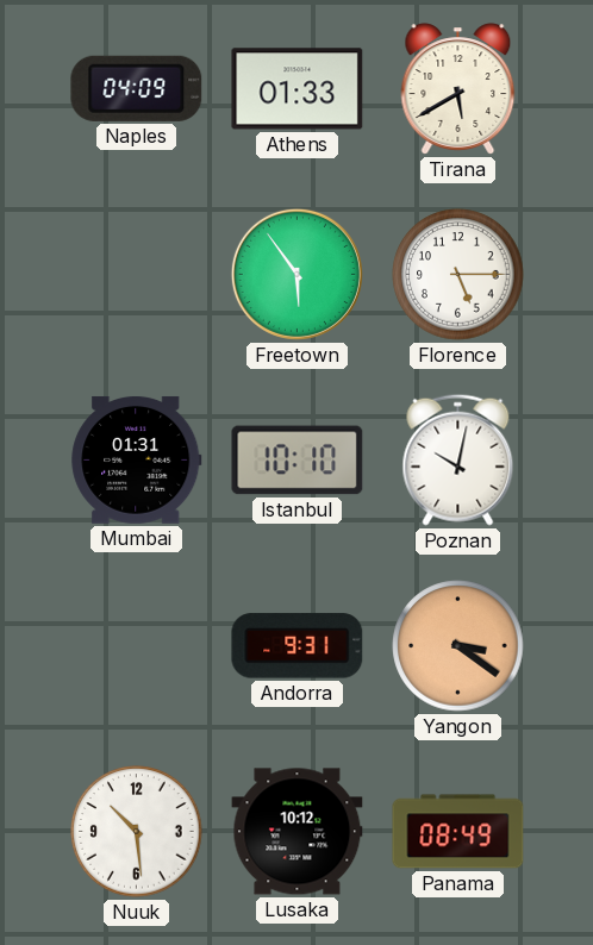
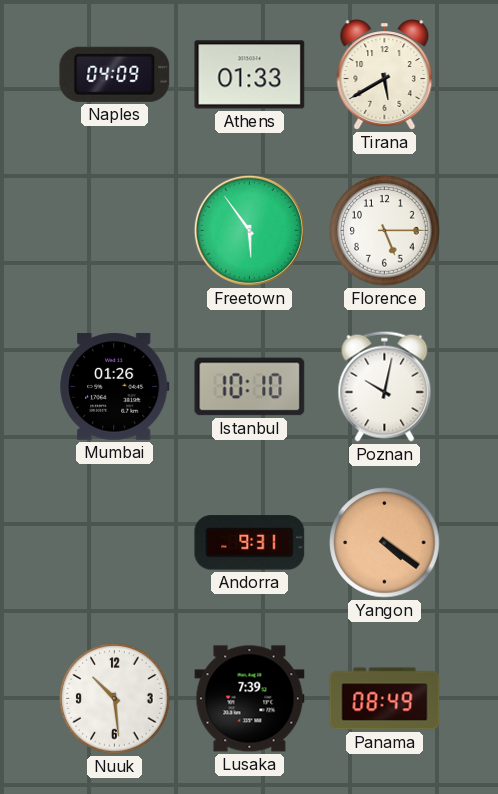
Mumbai: 01:31 -> 01:26 (115, 386)
Yangon: 3:21 -> 4:21 (385, 543)
Lusaka: 10:12 -> 7:39 (250, 699)
